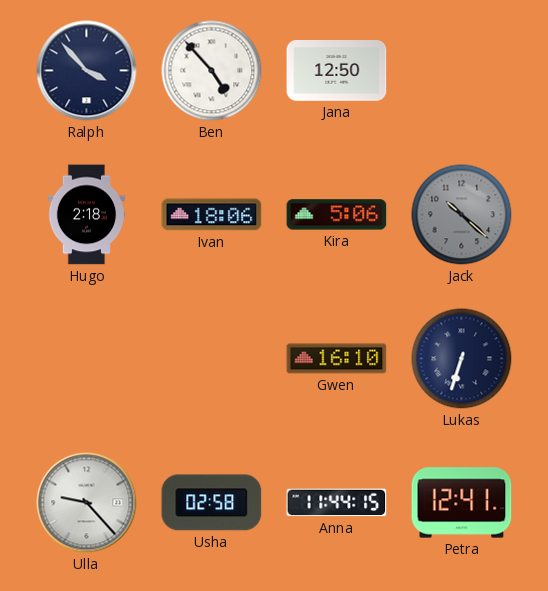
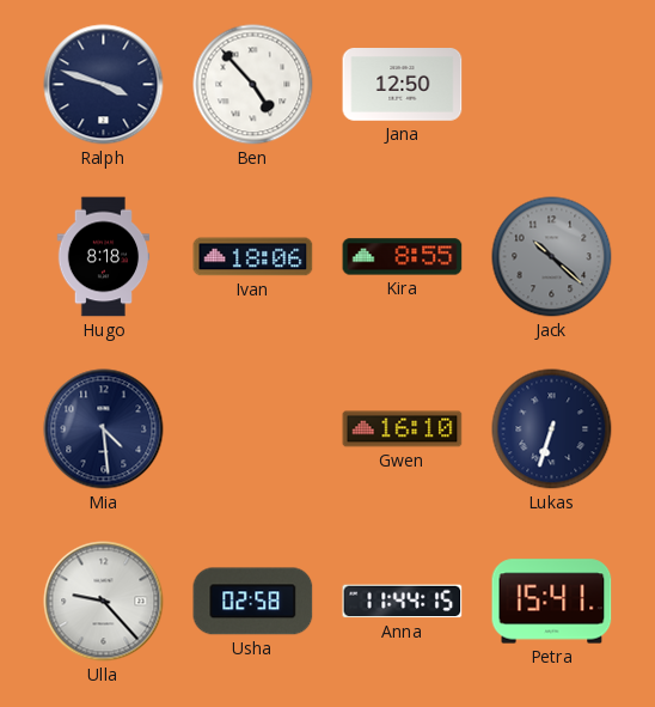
Ralph: 3:53 -> 3:48 (104, 85)
Hugo: 2:18 -> 8:18 (104, 257)
Kira: 5:06 -> 8:55 (403, 257)
Mia: none -> 4:29 (104, 429)
Petra: 12:41 -> 15:41 (552, 602)
